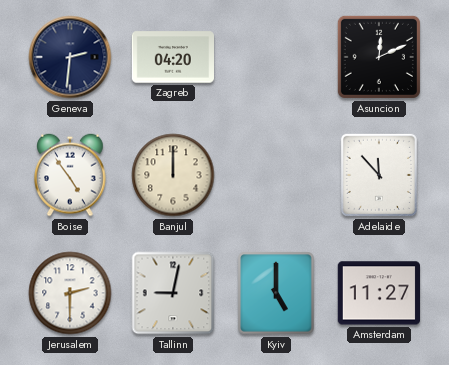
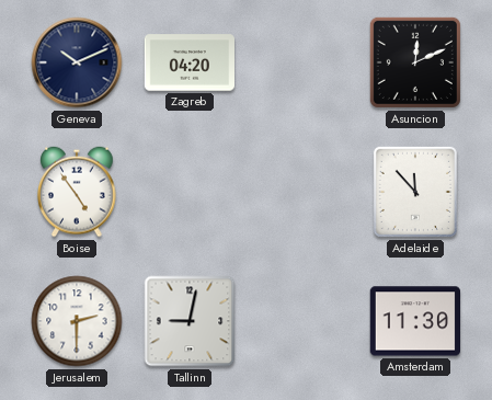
Geneva: 2:31 -> 10:11 (77, 62)
Banjul: 12:00 -> none (173, 175)
Kyiv: 5:00 -> none (276, 293)
Amsterdam: 11:27 -> 11:30 (414, 321)
